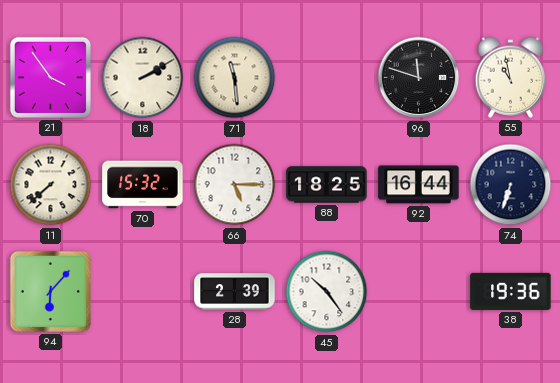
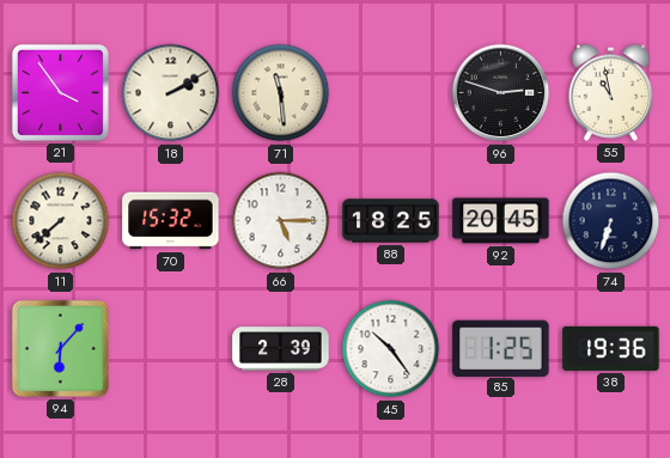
96: 11:48 -> 2:48 (501, 93)
92: 16:44 -> 20:45 (501, 221)
85: none -> 1:25 (501, 348)
